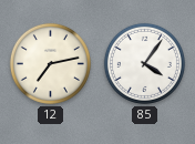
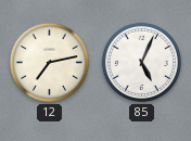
85: 4:06 -> 5:04 (141, 62)
